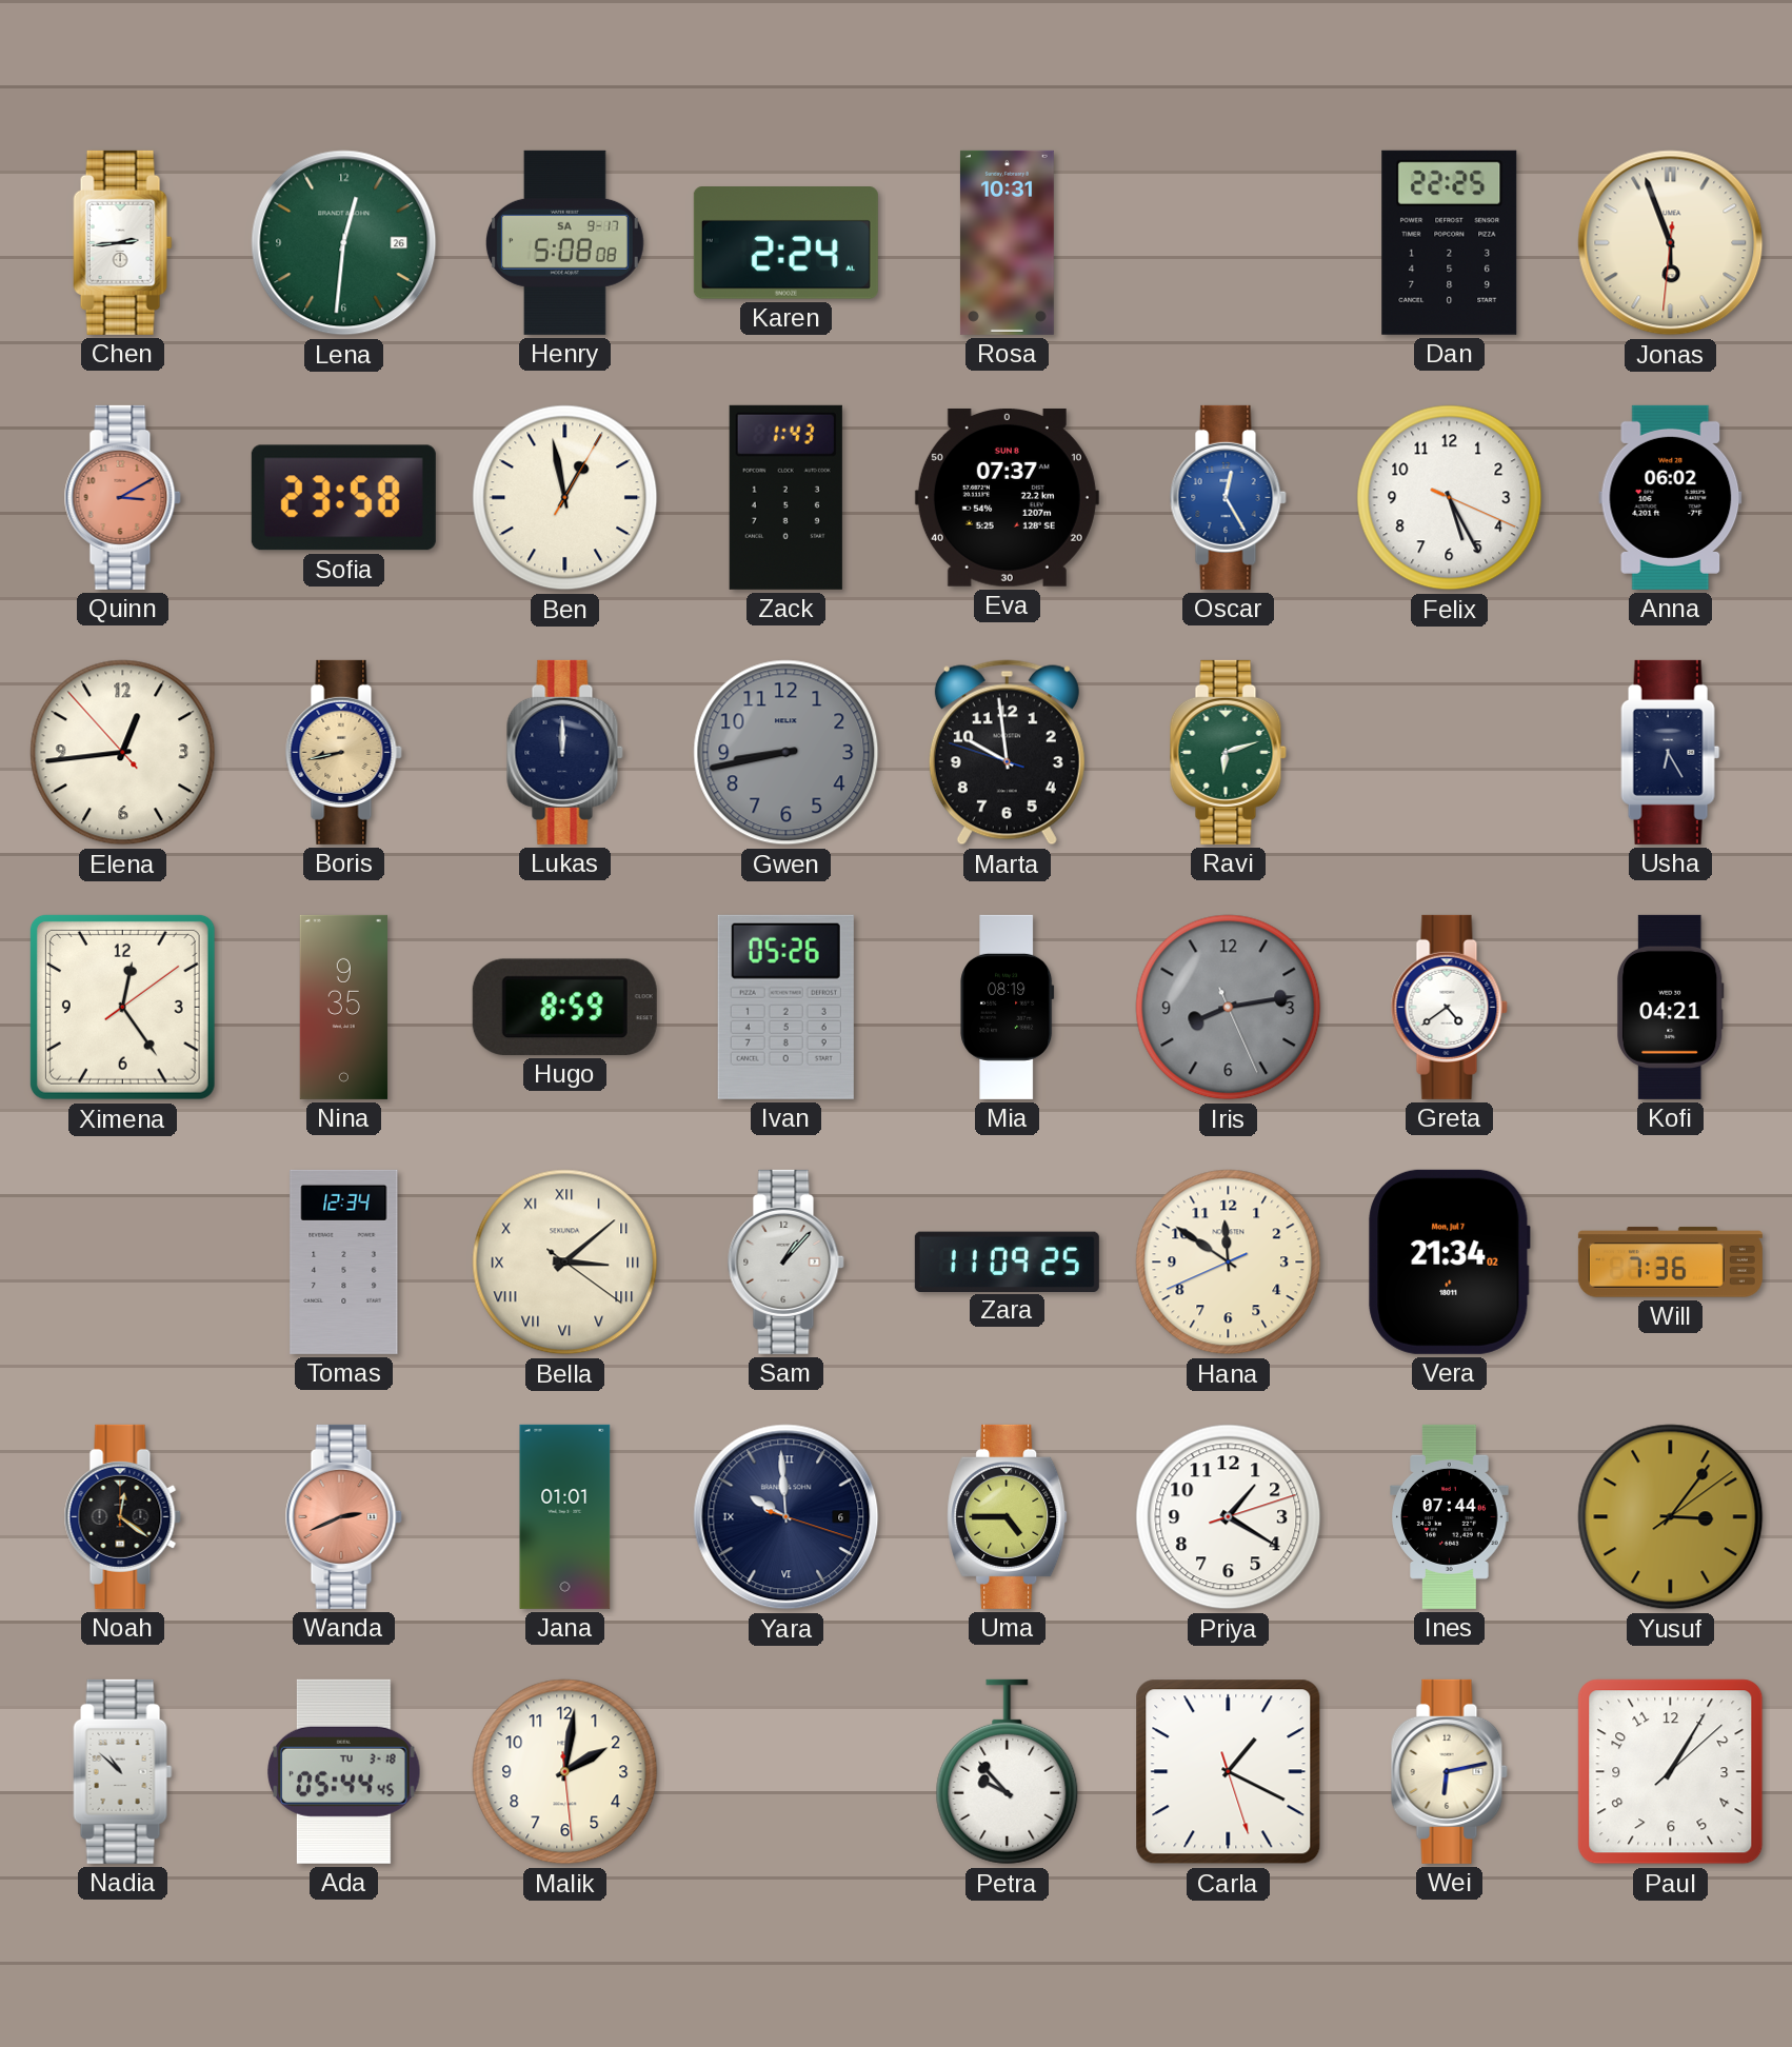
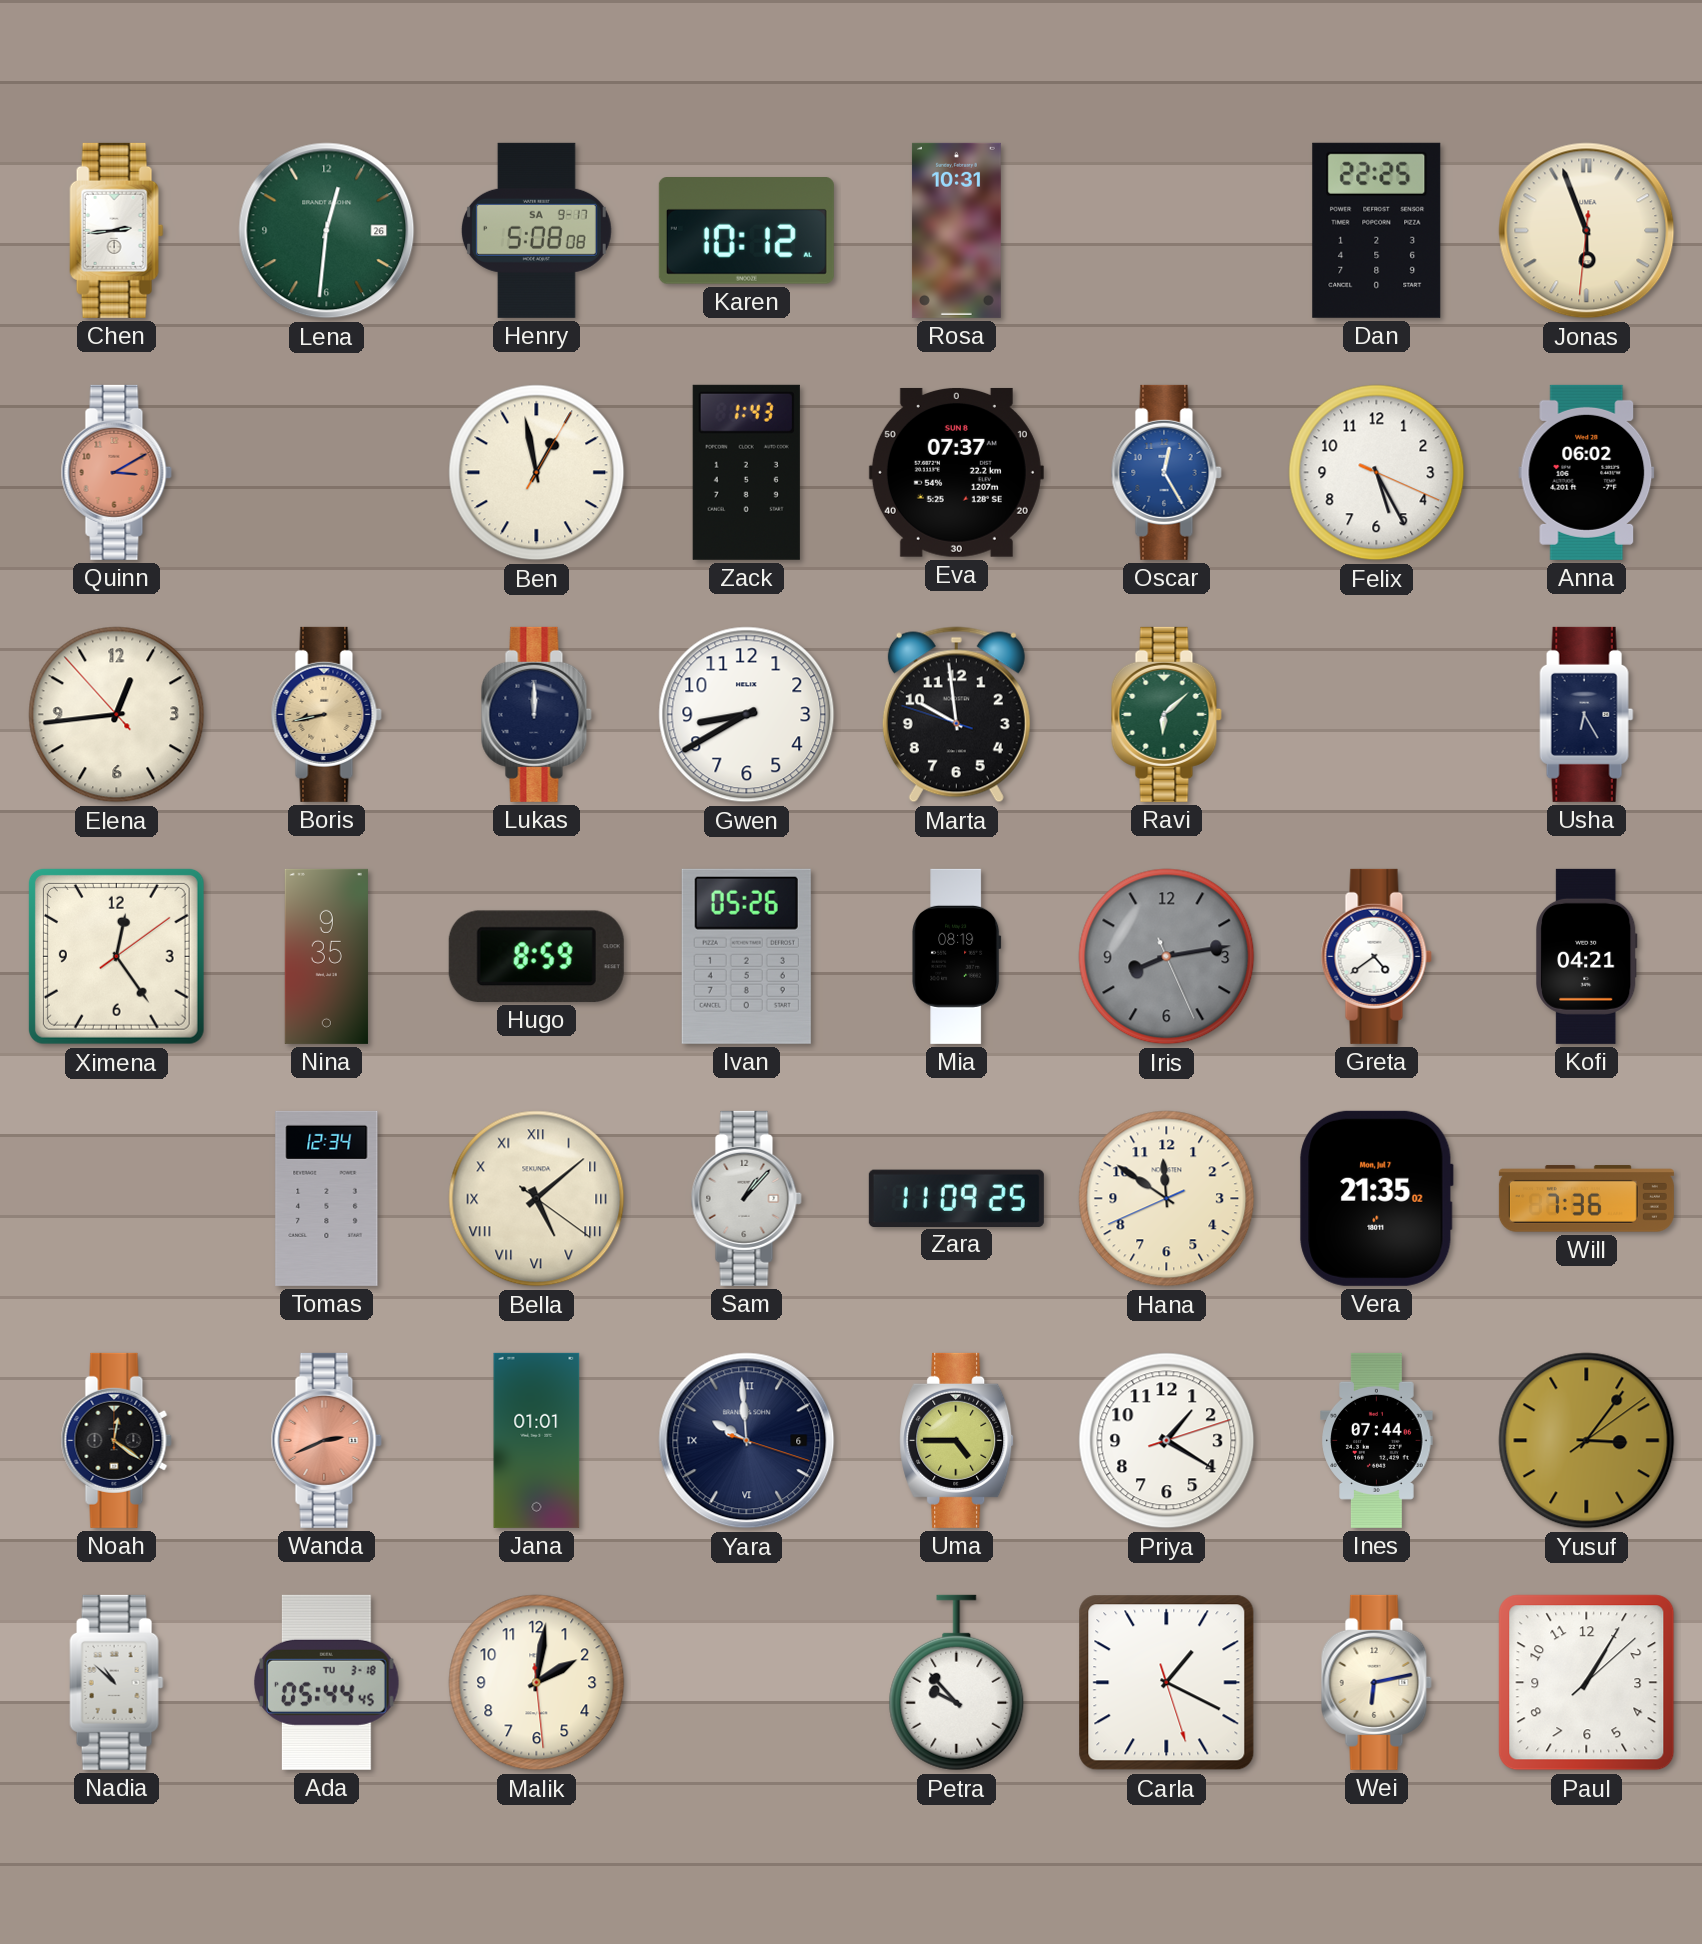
Karen: 2:24 -> 10:12 (746, 231)
Sofia: 23:58 -> none (343, 498)
Gwen: 8:43 -> 8:40 (747, 715)
Gwen dial: grey -> white (747, 715)
Ravi: 6:12 -> 6:08 (1166, 714)
Bella: 3:08 -> 5:08 (537, 1199)
Vera: 21:34 -> 21:35 (1377, 1198)
